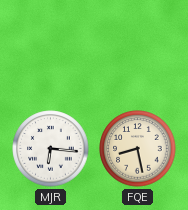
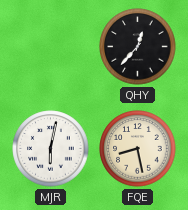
QHY: none -> 12:37 (138, 47)
MJR: 6:16 -> 6:02 (51, 149)
